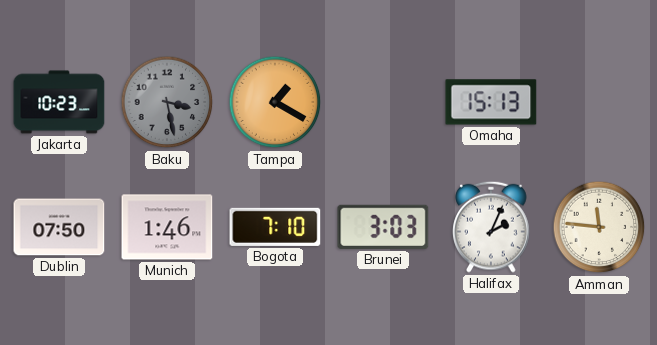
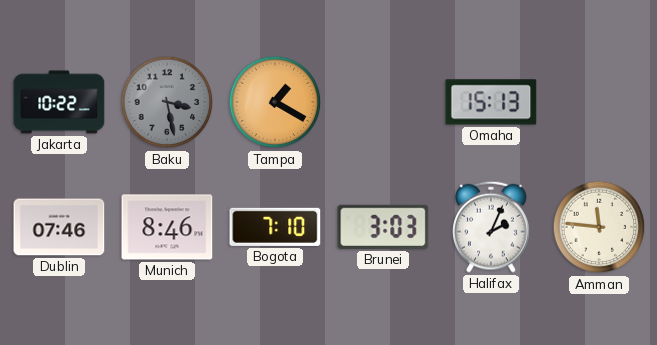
Jakarta: 10:23 -> 10:22 (59, 102)
Dublin: 07:50 -> 07:46 (59, 227)
Munich: 1:46 -> 8:46 (167, 227)
